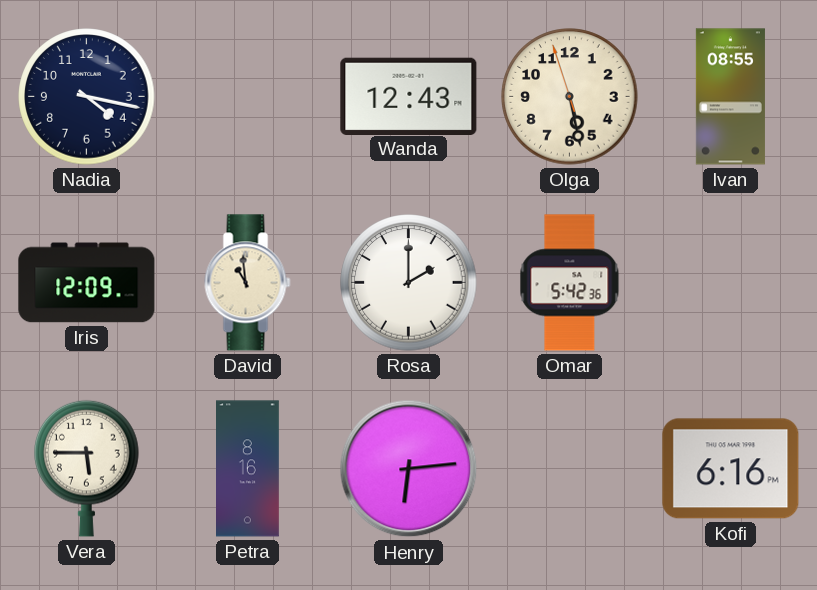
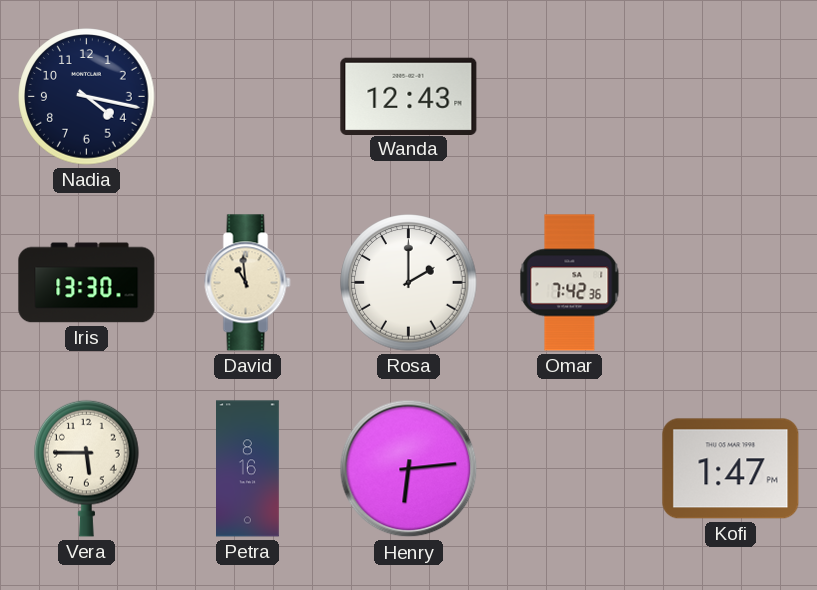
Olga: 5:27 -> none (570, 97)
Ivan: 08:55 -> none (730, 97)
Iris: 12:09 -> 13:30 (87, 283)
Omar: 5:42 -> 7:42 (570, 283)
Kofi: 6:16 -> 1:47 (731, 469)
